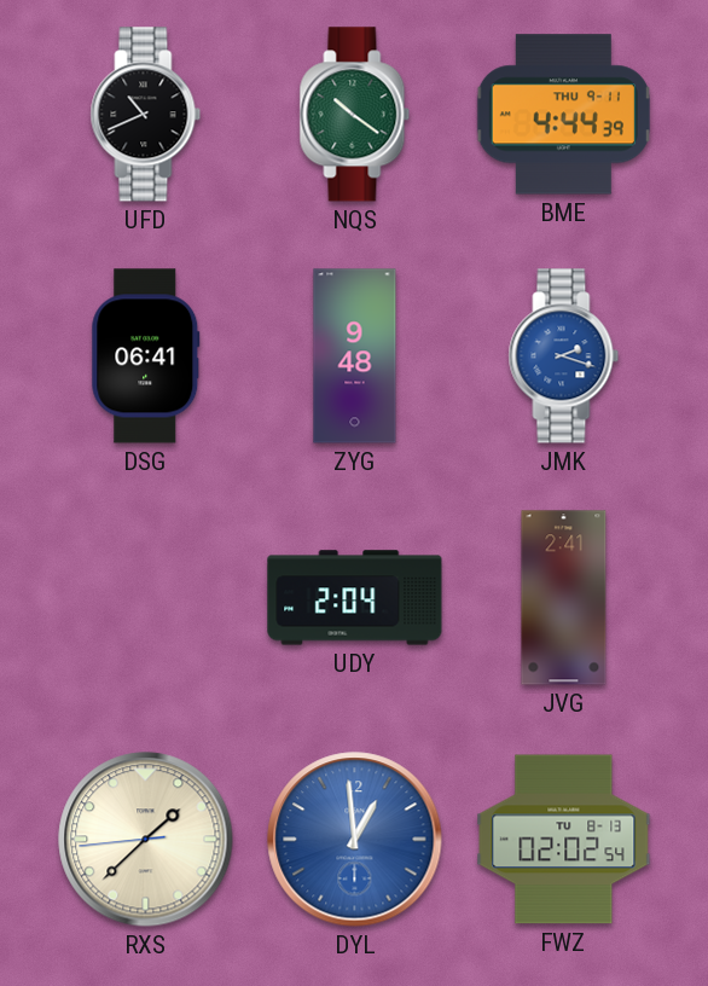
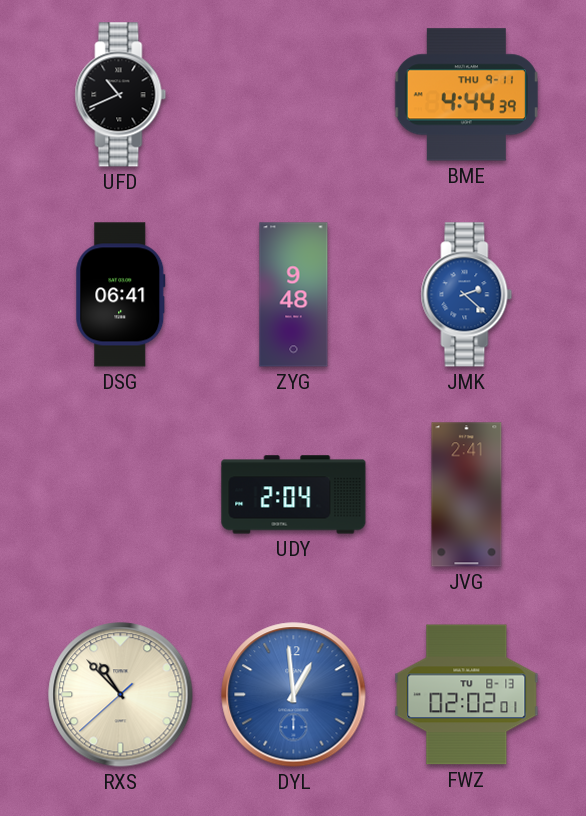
NQS: 10:21 -> none (355, 115)
JMK: 2:18 -> 2:22 (467, 295)
RXS: 1:37 -> 10:52 (121, 695)
FWZ: 02:02:54 -> 02:02:01 (467, 695)
